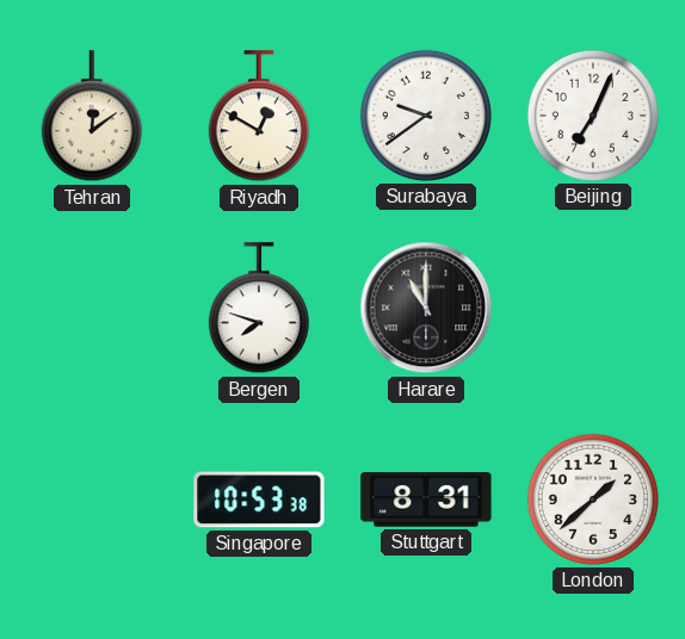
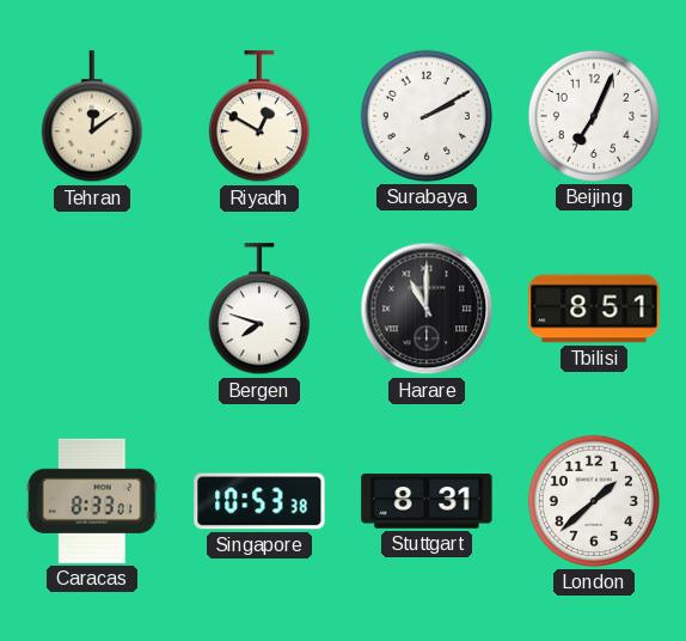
Surabaya: 9:39 -> 2:10 (427, 116)
Tbilisi: none -> 8:51 (594, 309)
Caracas: none -> 8:33 (92, 501)
